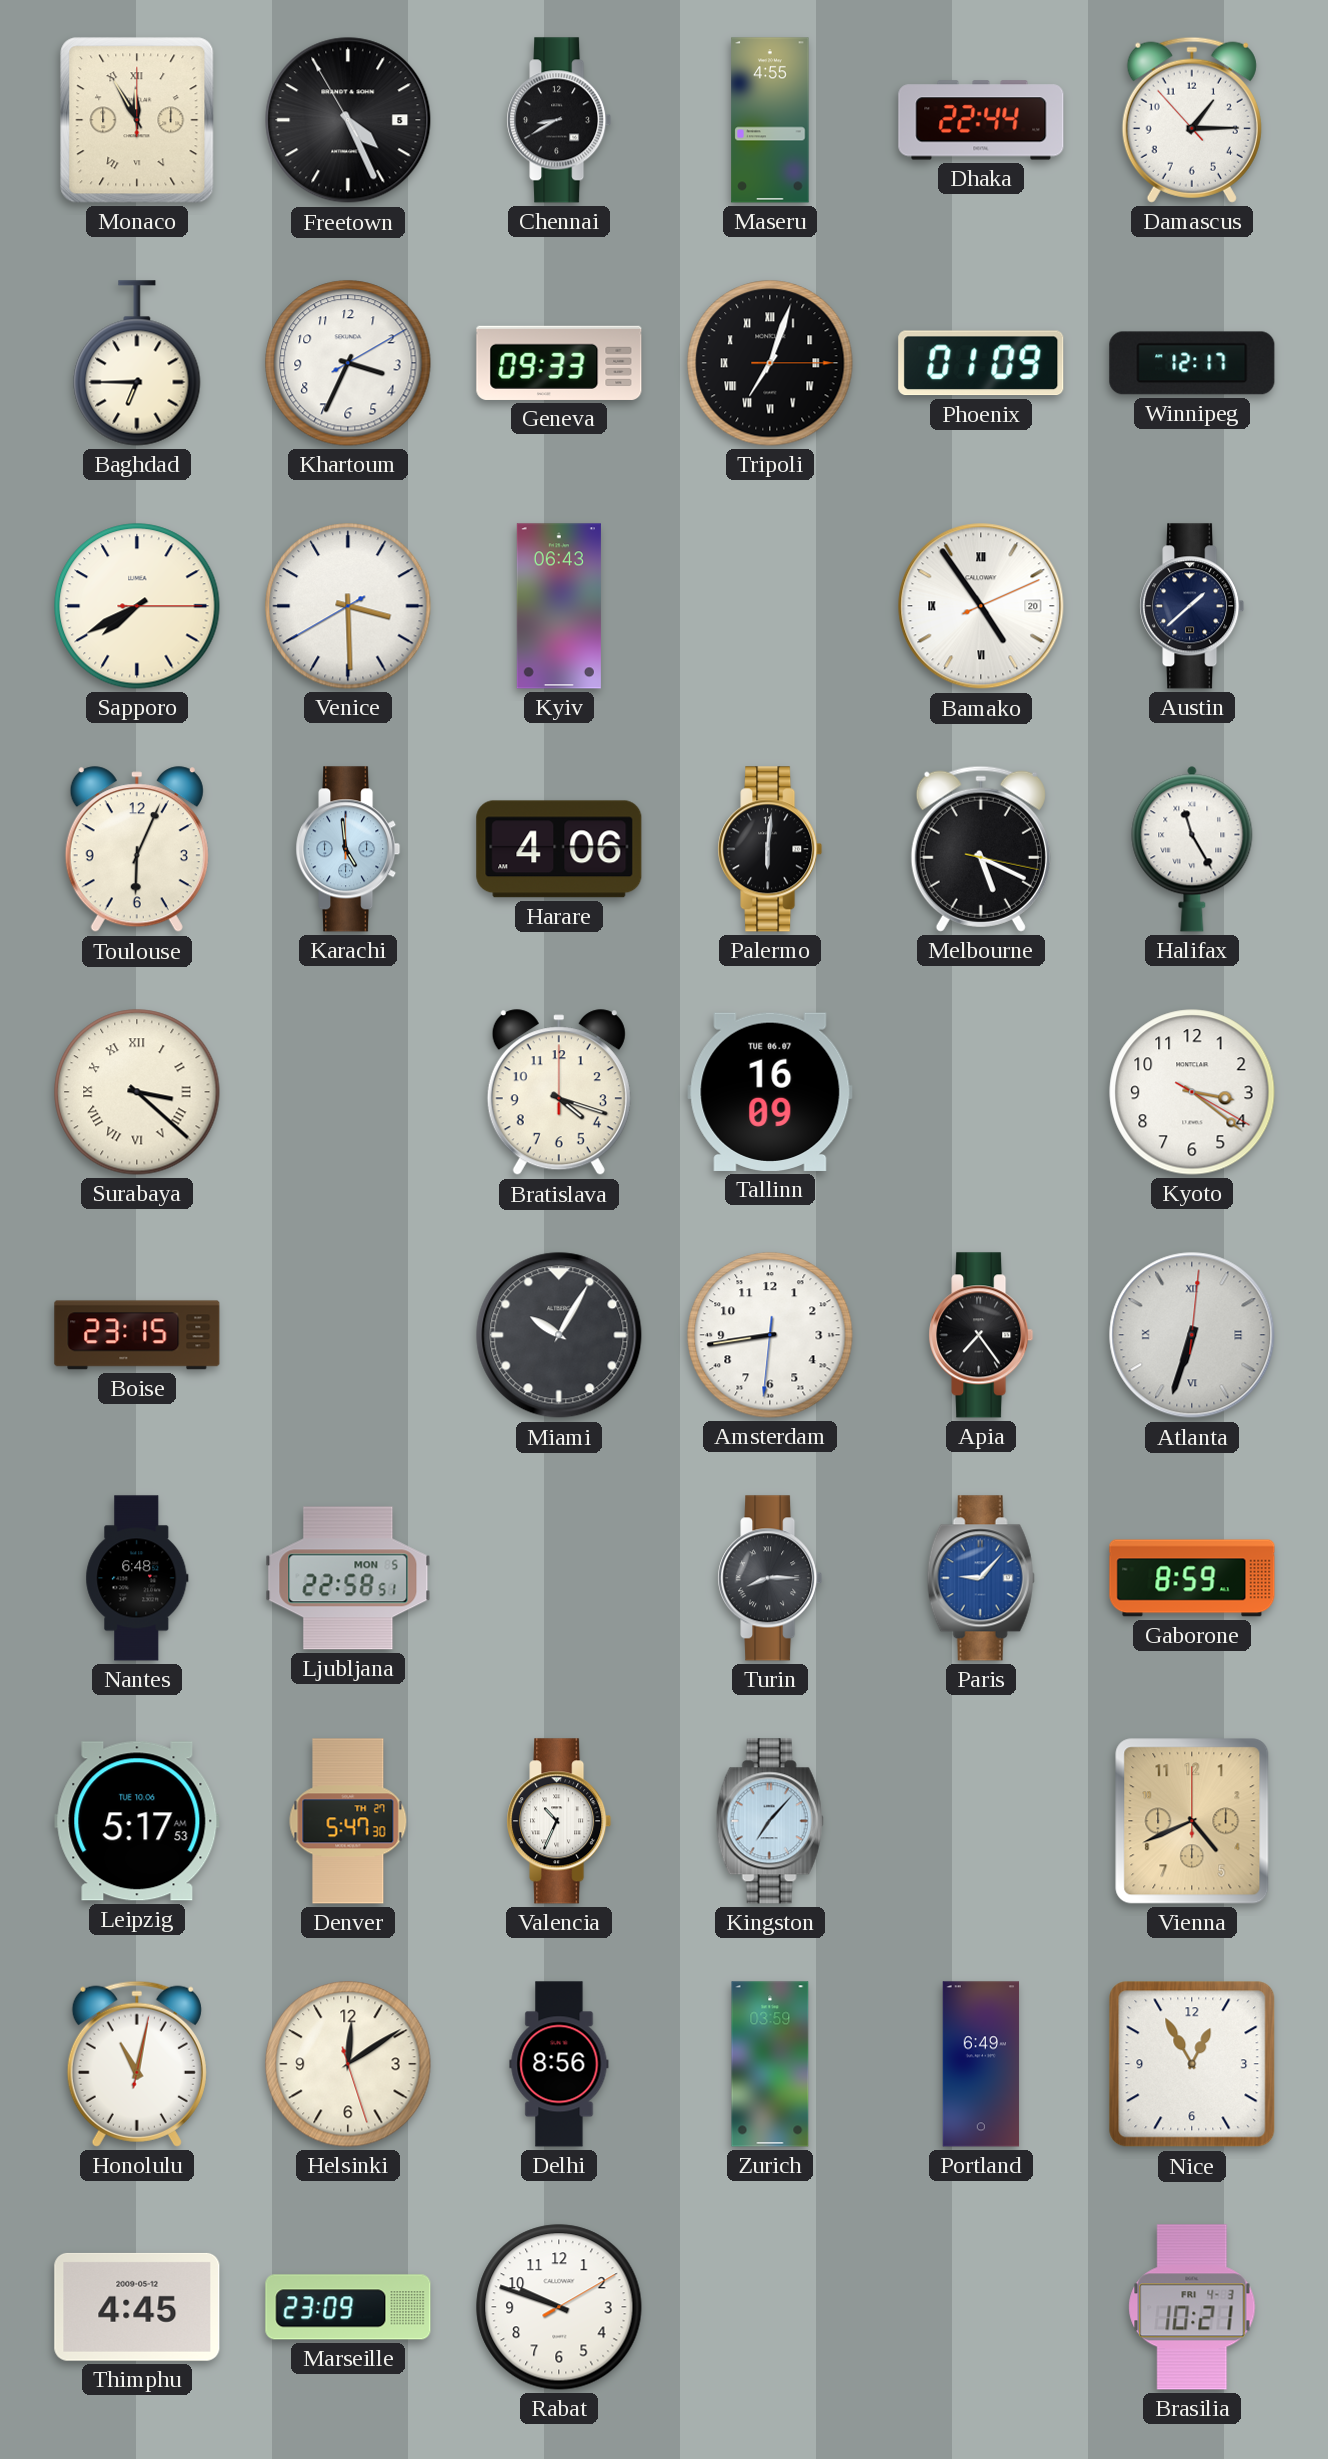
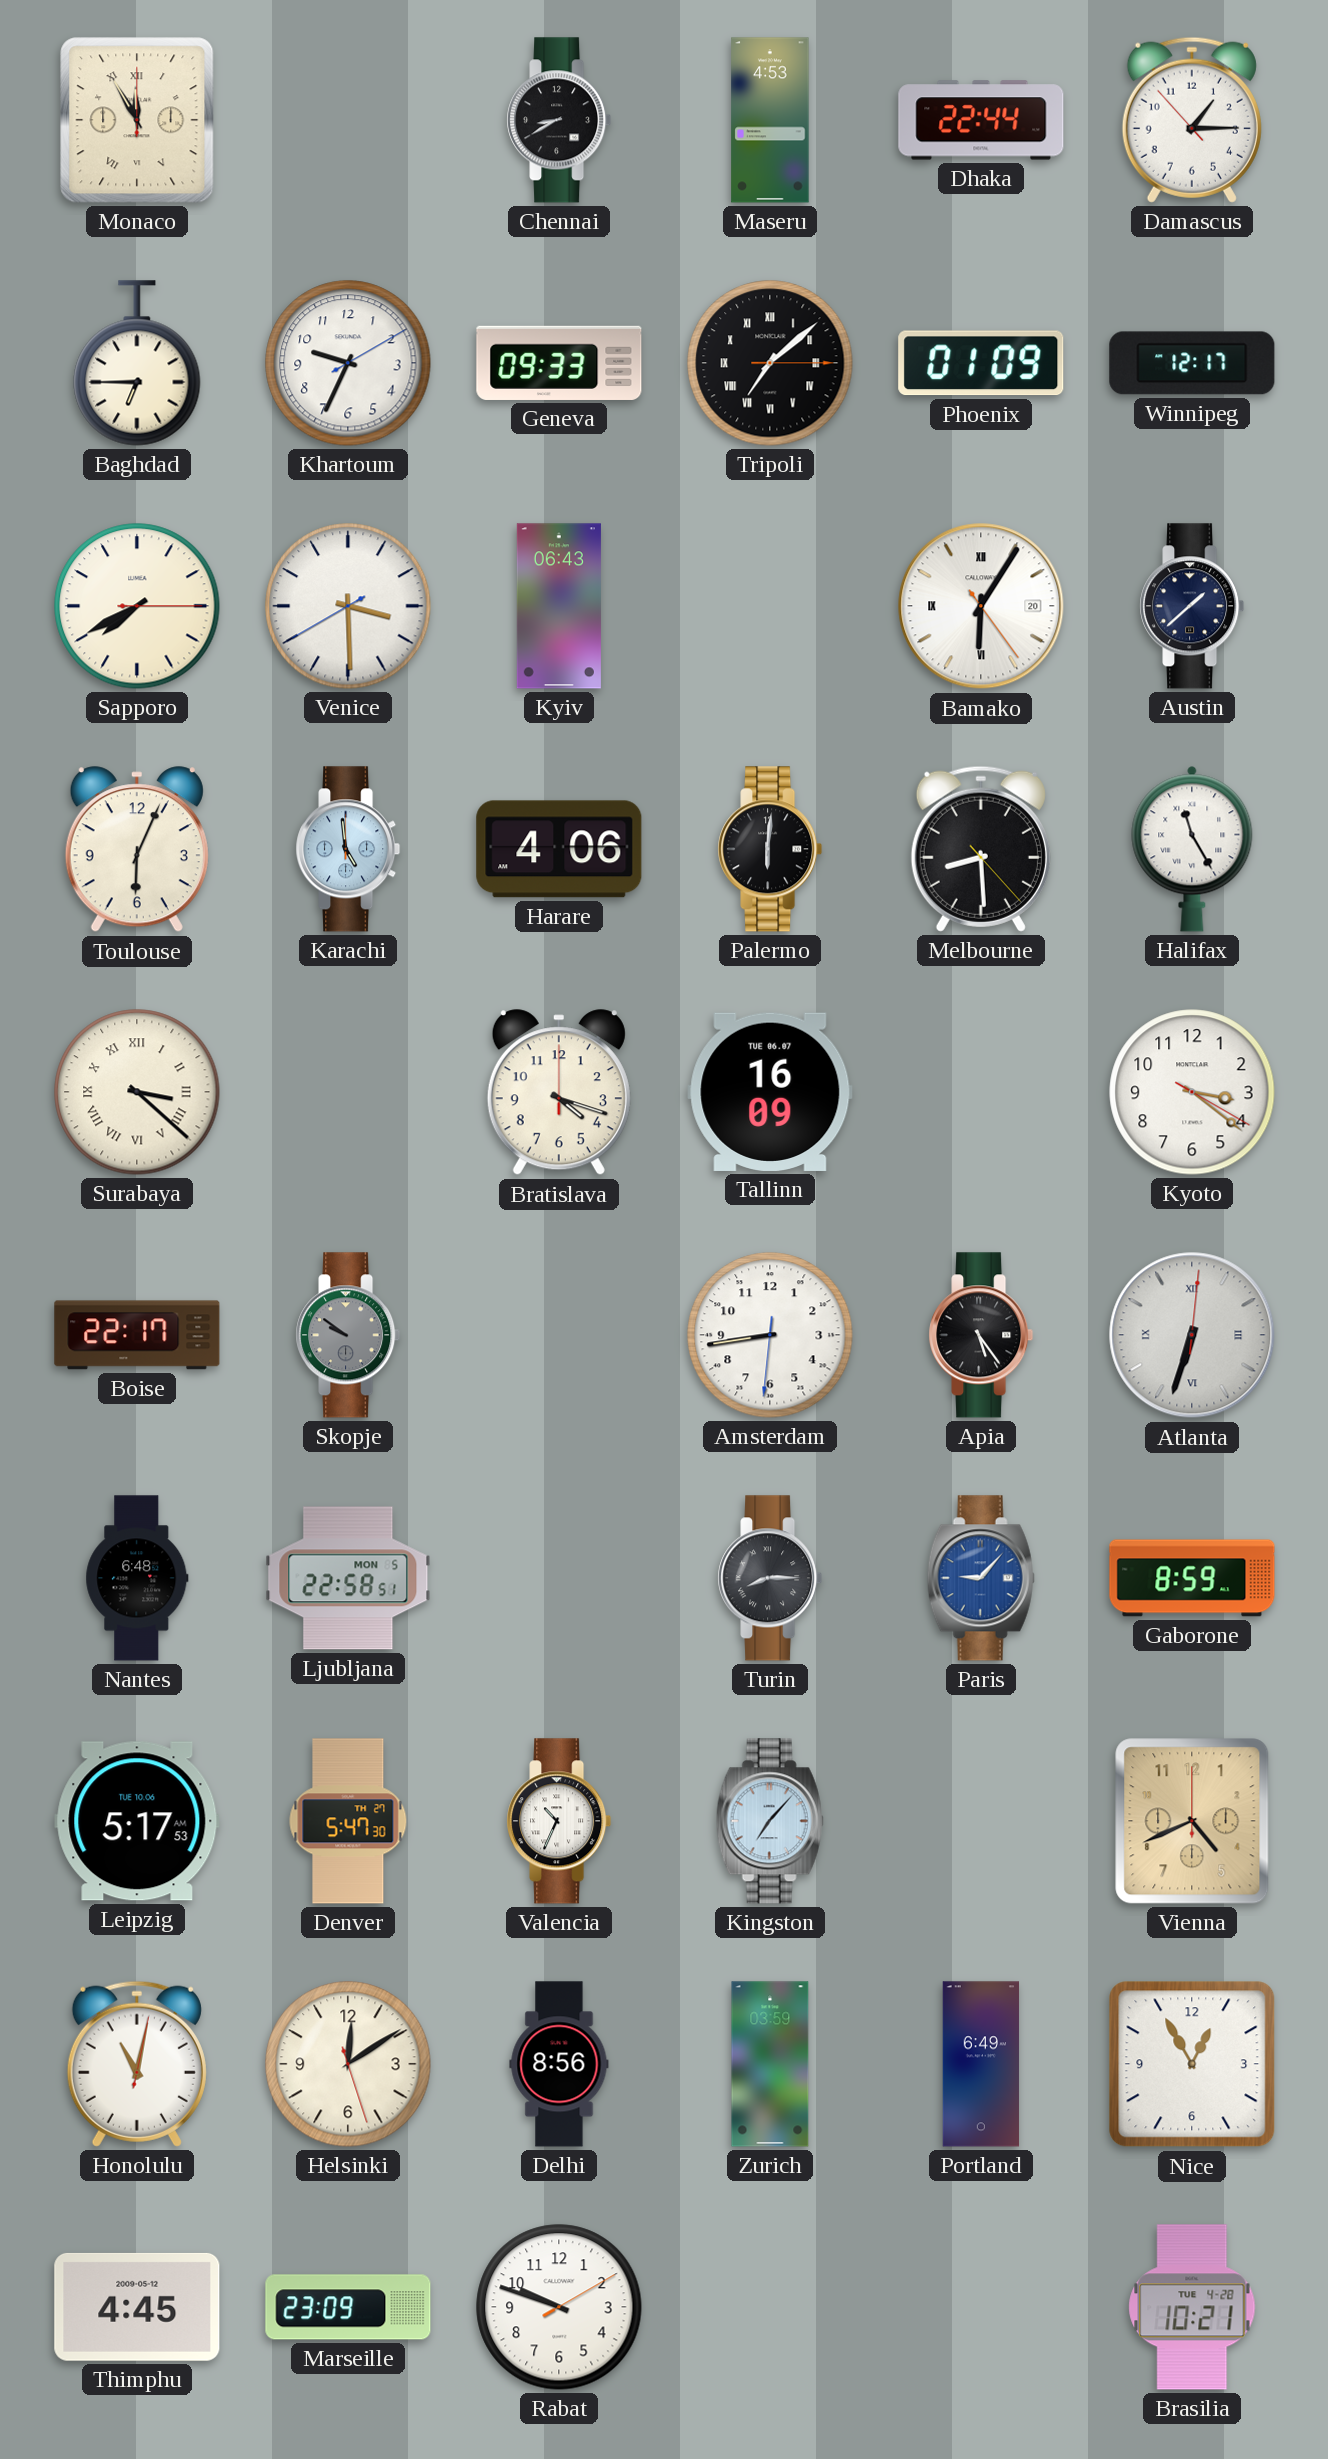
Freetown: 4:25 -> none (348, 120)
Maseru: 4:55 -> 4:53 (770, 120)
Khartoum: 3:34 -> 9:34 (348, 363)
Tripoli: 7:03 -> 7:08 (770, 363)
Bamako: 4:54 -> 6:05 (981, 606)
Melbourne: 5:19 -> 8:29 (981, 849)
Boise: 23:15 -> 22:17 (137, 1335)
Skopje: none -> 9:51 (348, 1335)
Miami: 10:05 -> none (559, 1335)
Apia: 7:24 -> 5:24 (981, 1335)
Brasilia date: FRI 4-3 -> TUE 4-28 (1192, 2307)
